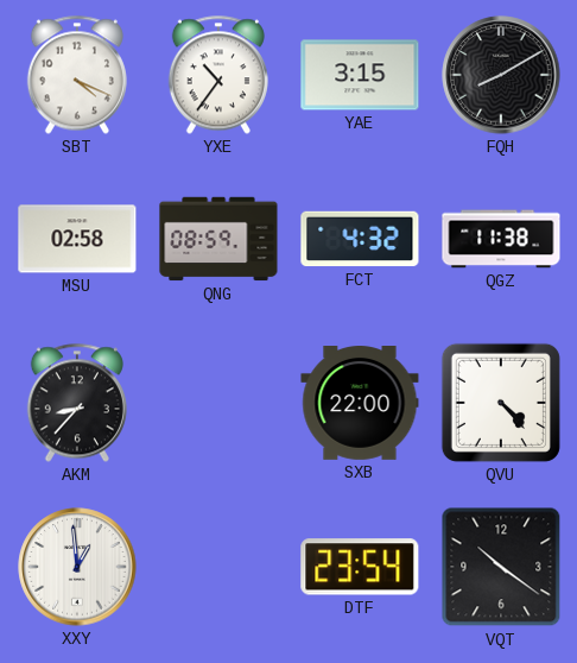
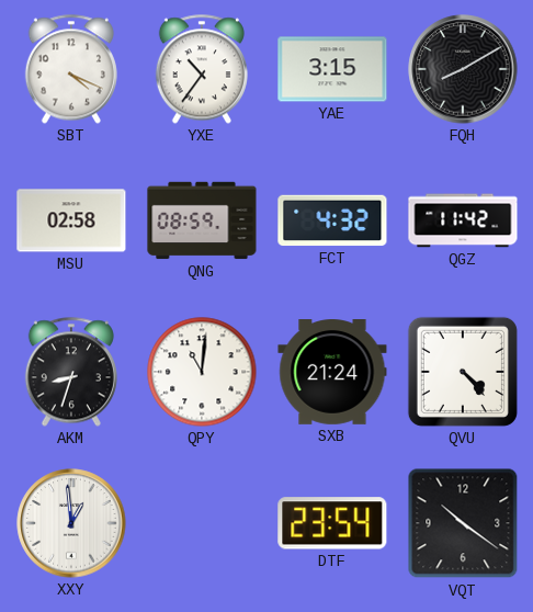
QGZ: 11:38 -> 11:42 (463, 220)
AKM: 8:37 -> 8:33 (71, 372)
QPY: none -> 11:01 (202, 372)
SXB: 22:00 -> 21:24 (332, 373)
